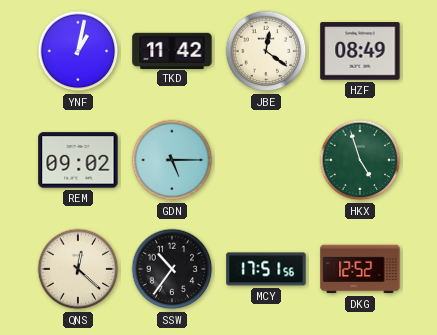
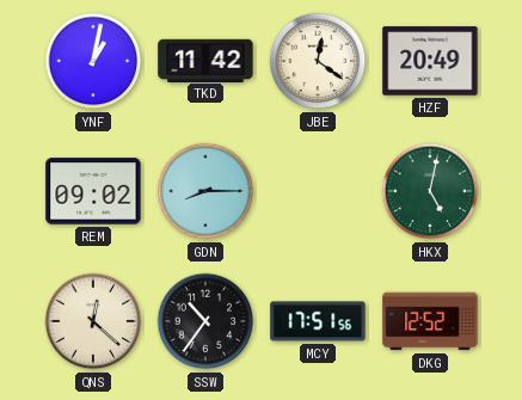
HZF: 08:49 -> 20:49 (430, 61)
GDN: 5:15 -> 8:15 (205, 191)
HKX: 4:57 -> 5:02 (430, 191)
